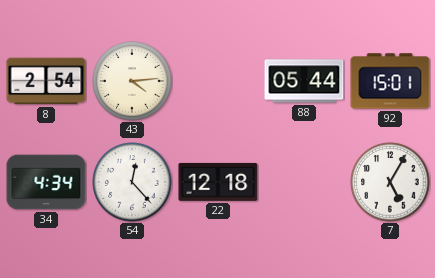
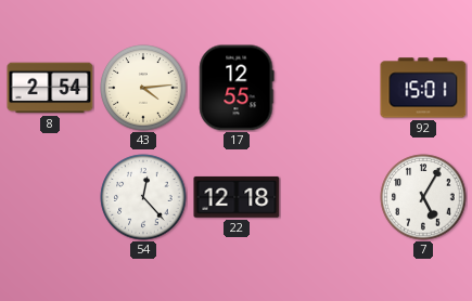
17: none -> 12:55 (237, 88)
88: 05:44 -> none (304, 81)
34: 4:34 -> none (46, 182)
